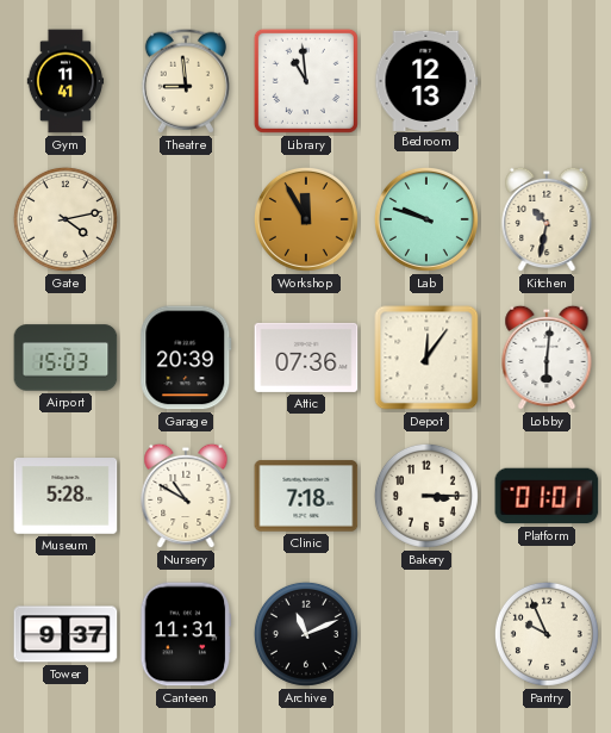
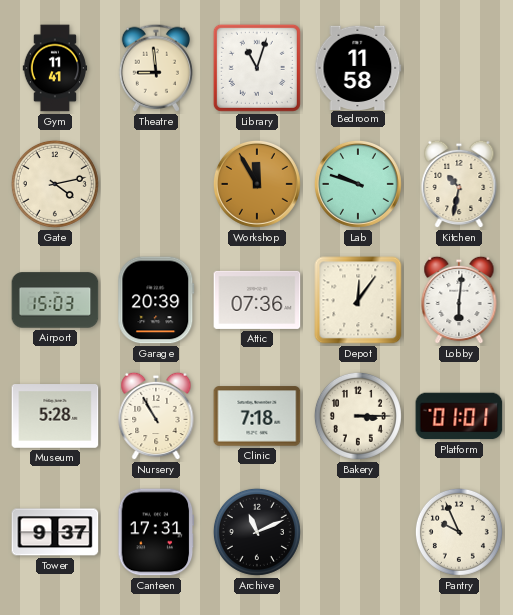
Library: 10:59 -> 11:03 (257, 68)
Bedroom: 12:13 -> 11:58 (358, 67)
Nursery: 10:50 -> 10:55 (156, 416)
Canteen: 11:31 -> 17:31 (156, 532)
